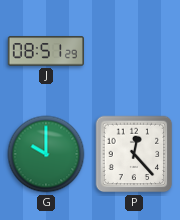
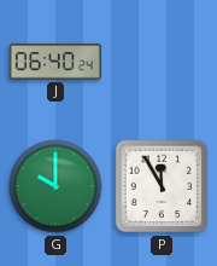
J: 08:51 -> 06:40 (54, 62)
P: 12:23 -> 11:55 (162, 186)
